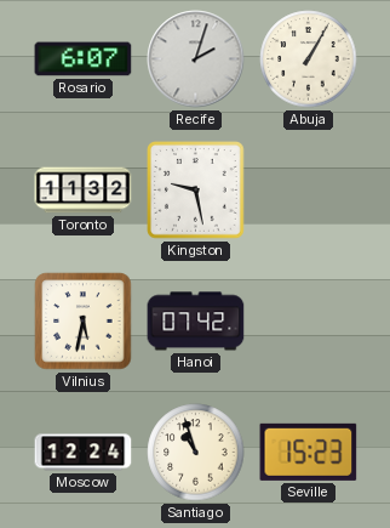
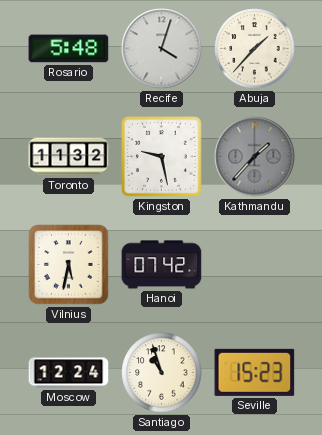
Rosario: 6:07 -> 5:48 (69, 49)
Recife: 2:03 -> 4:03 (162, 49)
Abuja: 1:05 -> 1:37 (255, 49)
Kathmandu: none -> 1:37 (255, 157)
